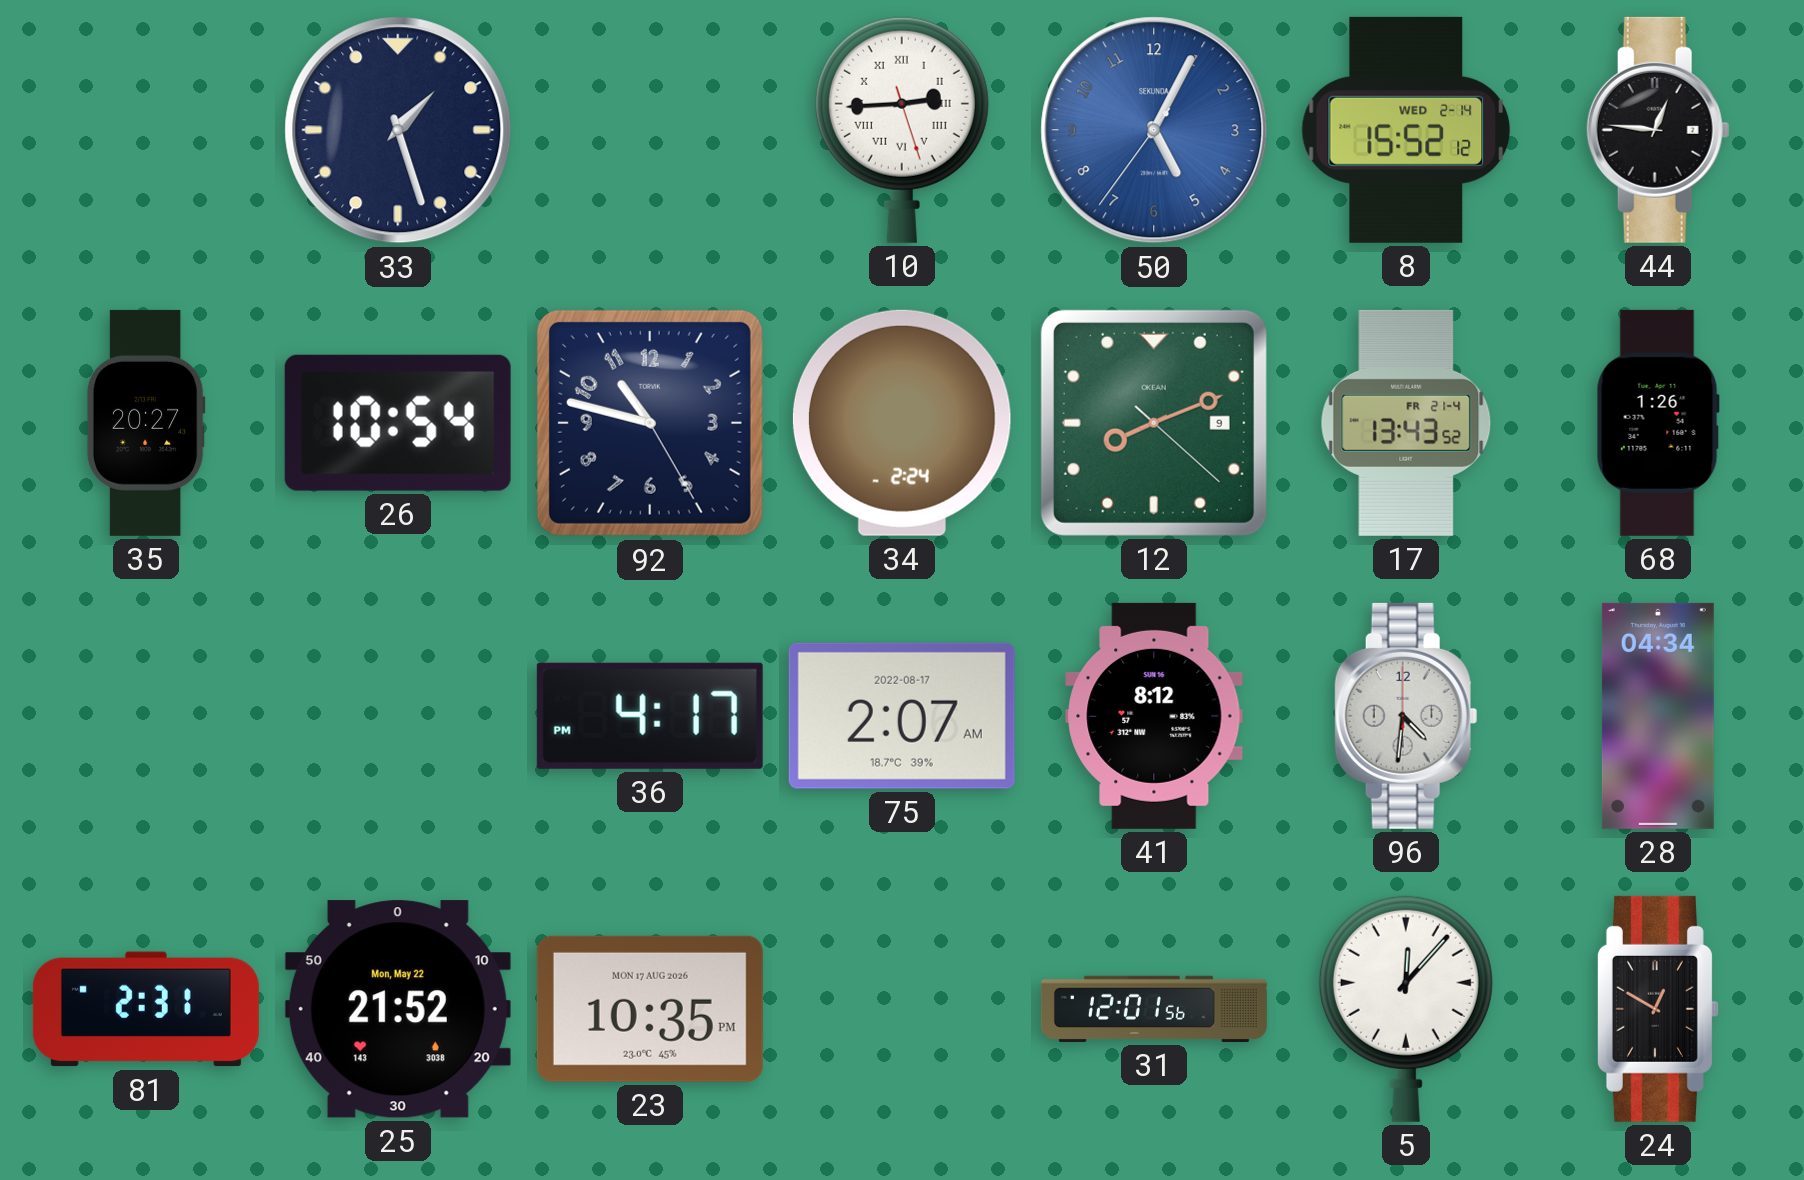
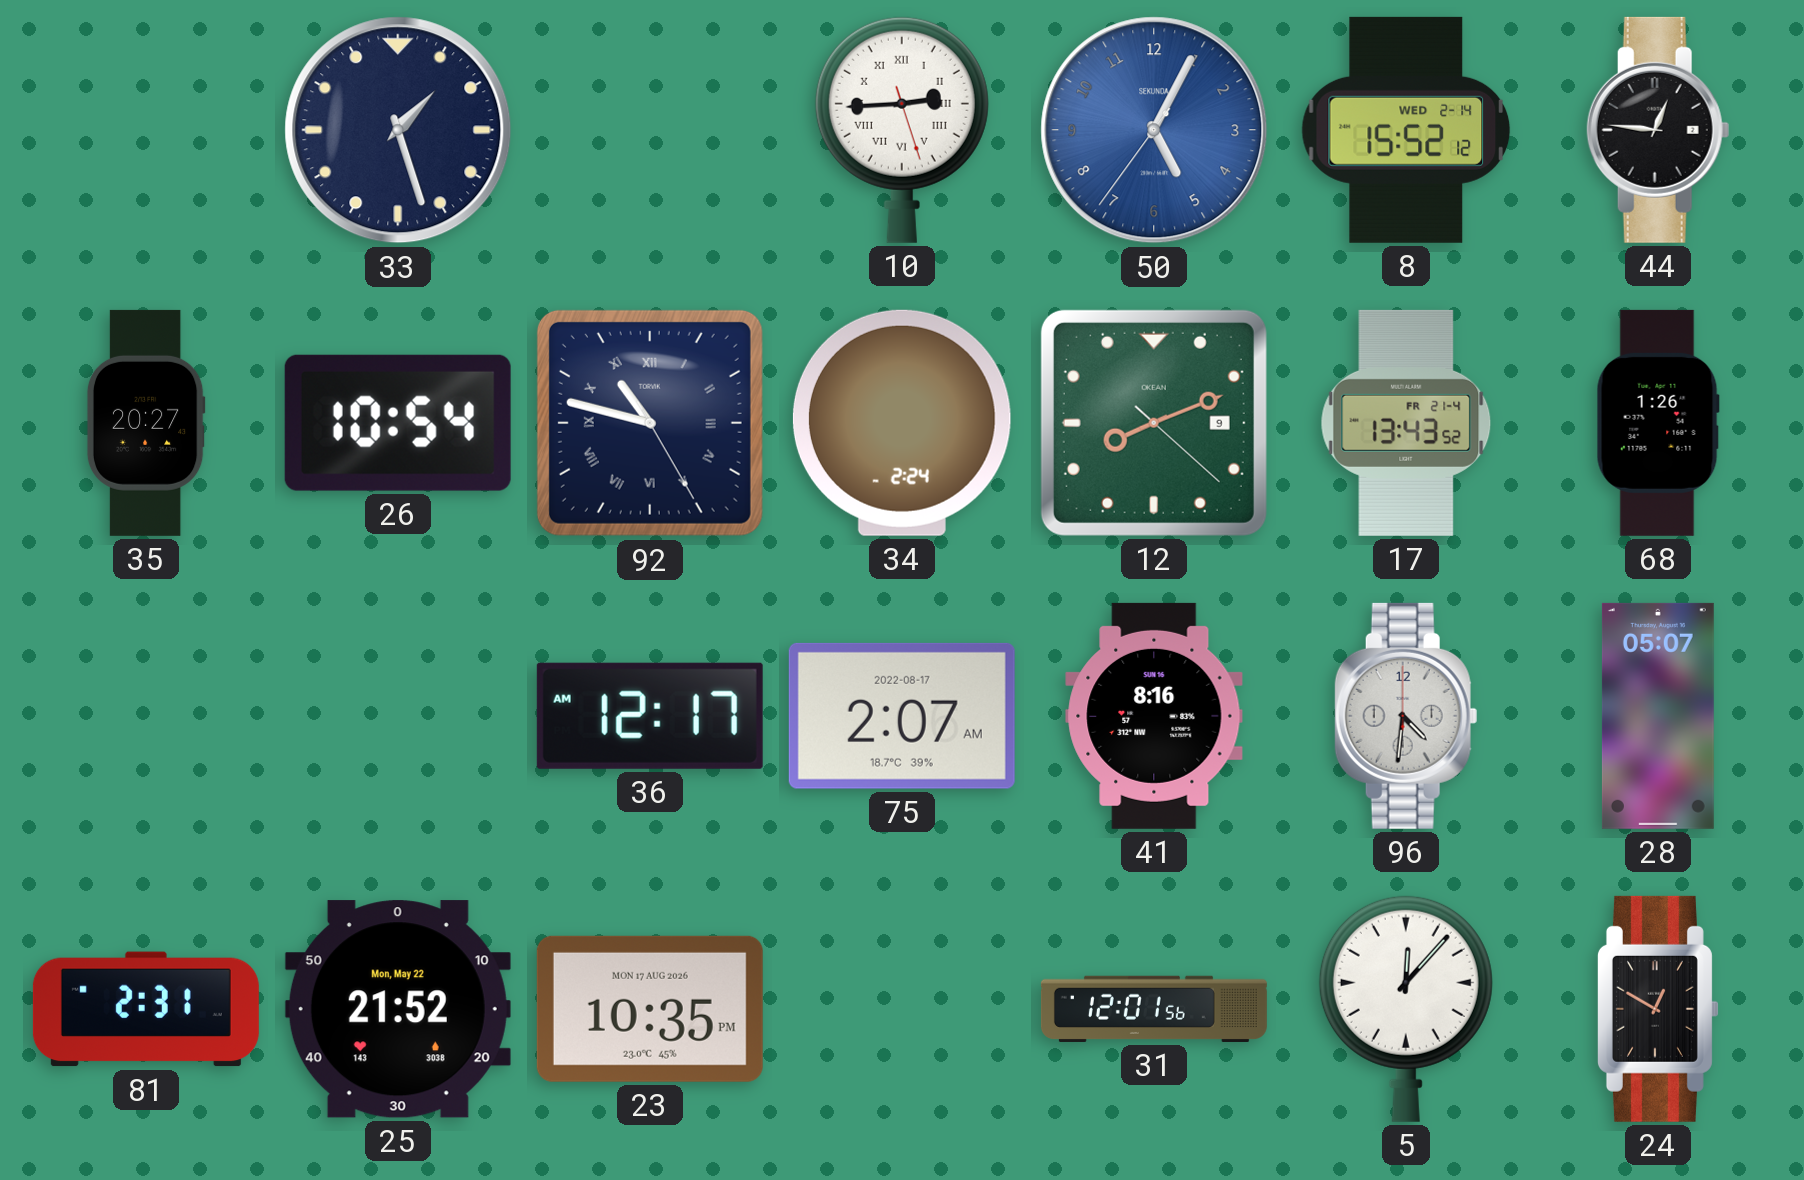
92 numerals: Arabic -> Roman (650, 423)
36: 4:17 -> 12:17 (650, 716)
41: 8:12 -> 8:16 (1154, 716)
28: 04:34 -> 05:07 (1658, 716)
